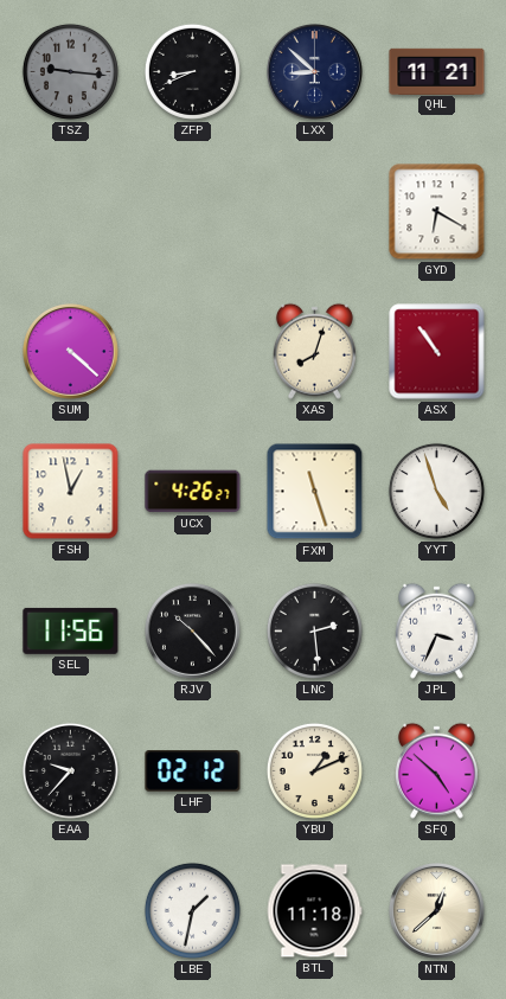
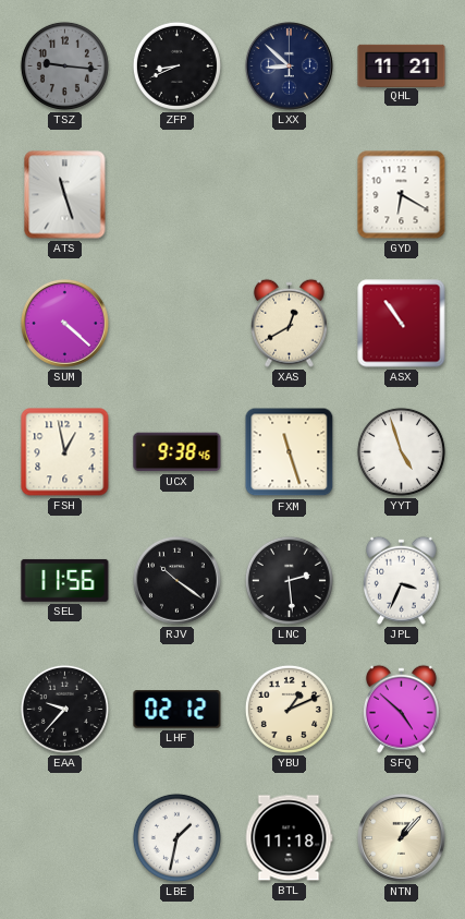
ATS: none -> 11:27 (65, 195)
XAS: 8:03 -> 12:40 (289, 323)
UCX: 4:26 -> 9:38 (178, 452)
RJV: 10:23 -> 10:21 (178, 581)
NTN: 12:38 -> 1:07 (402, 838)
